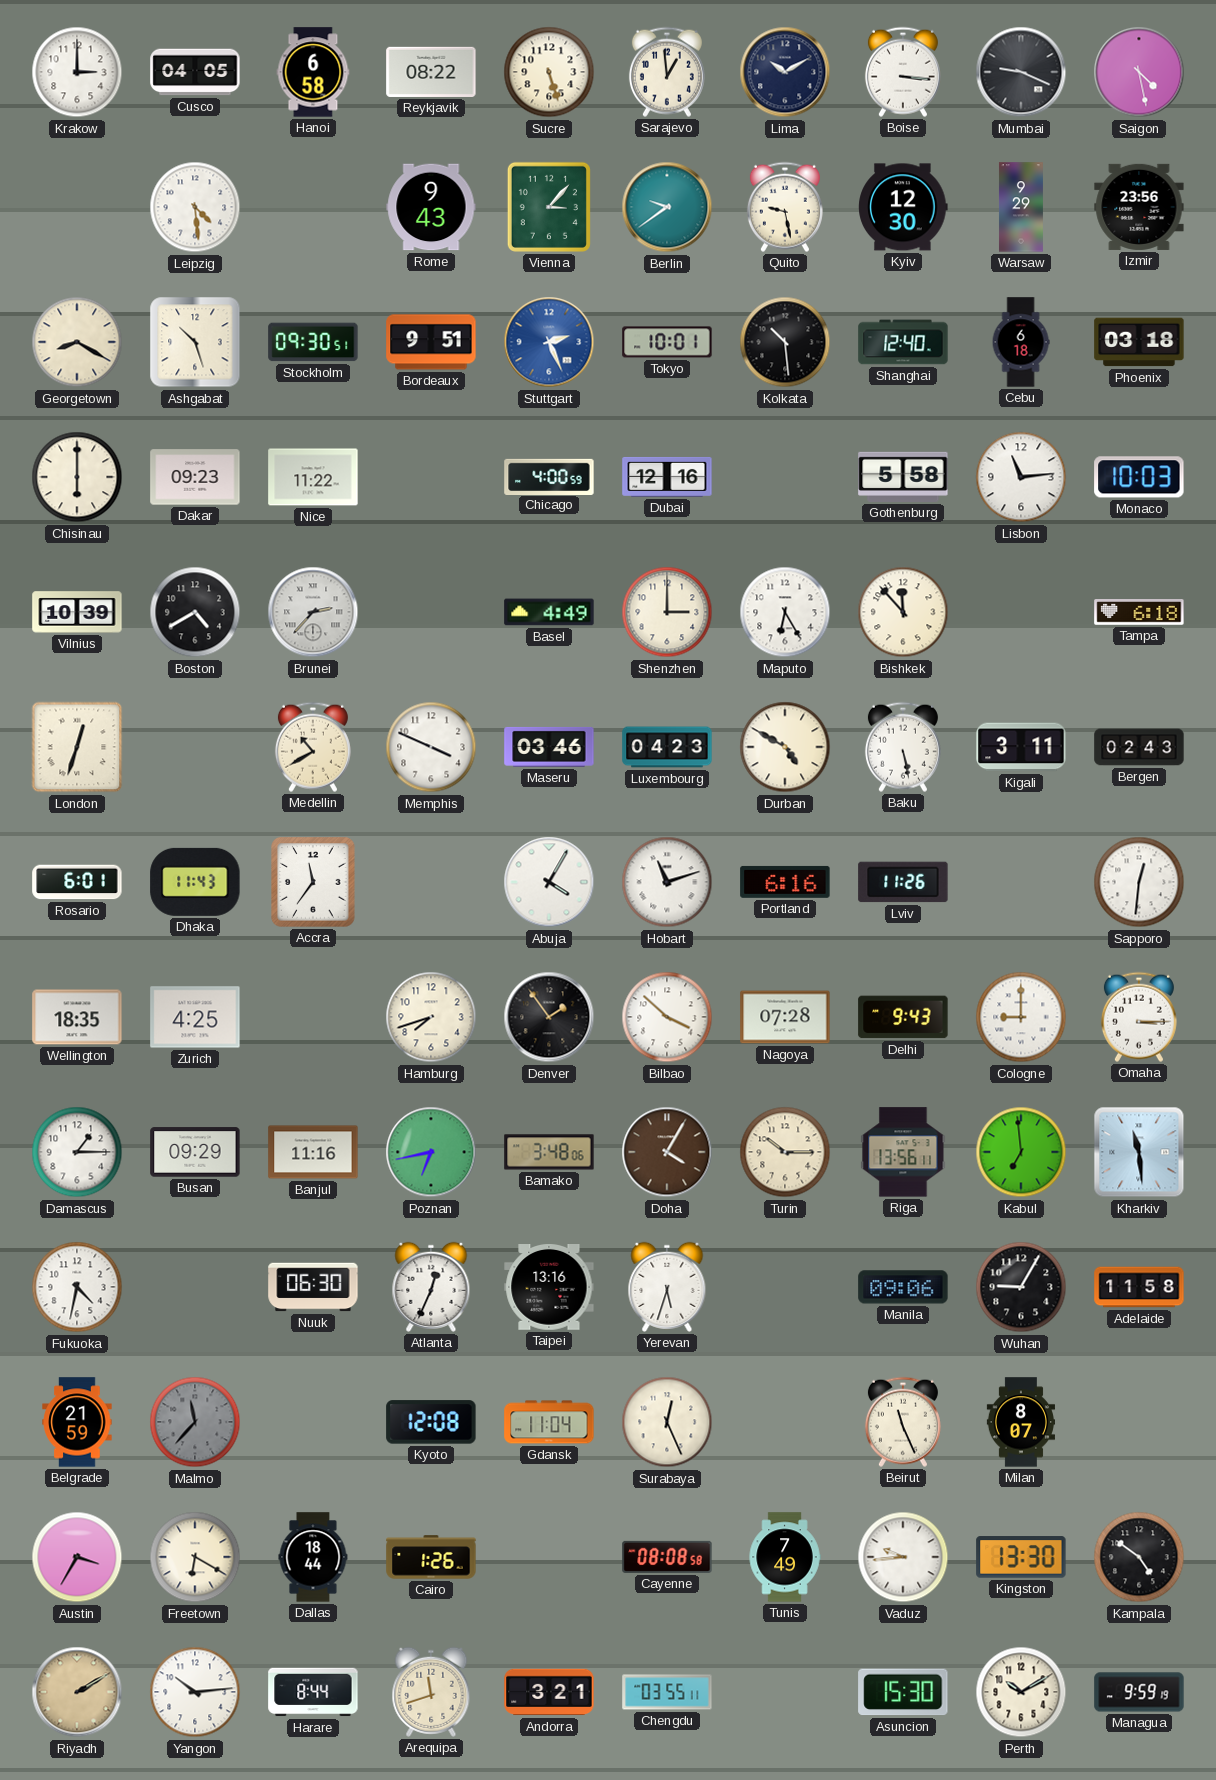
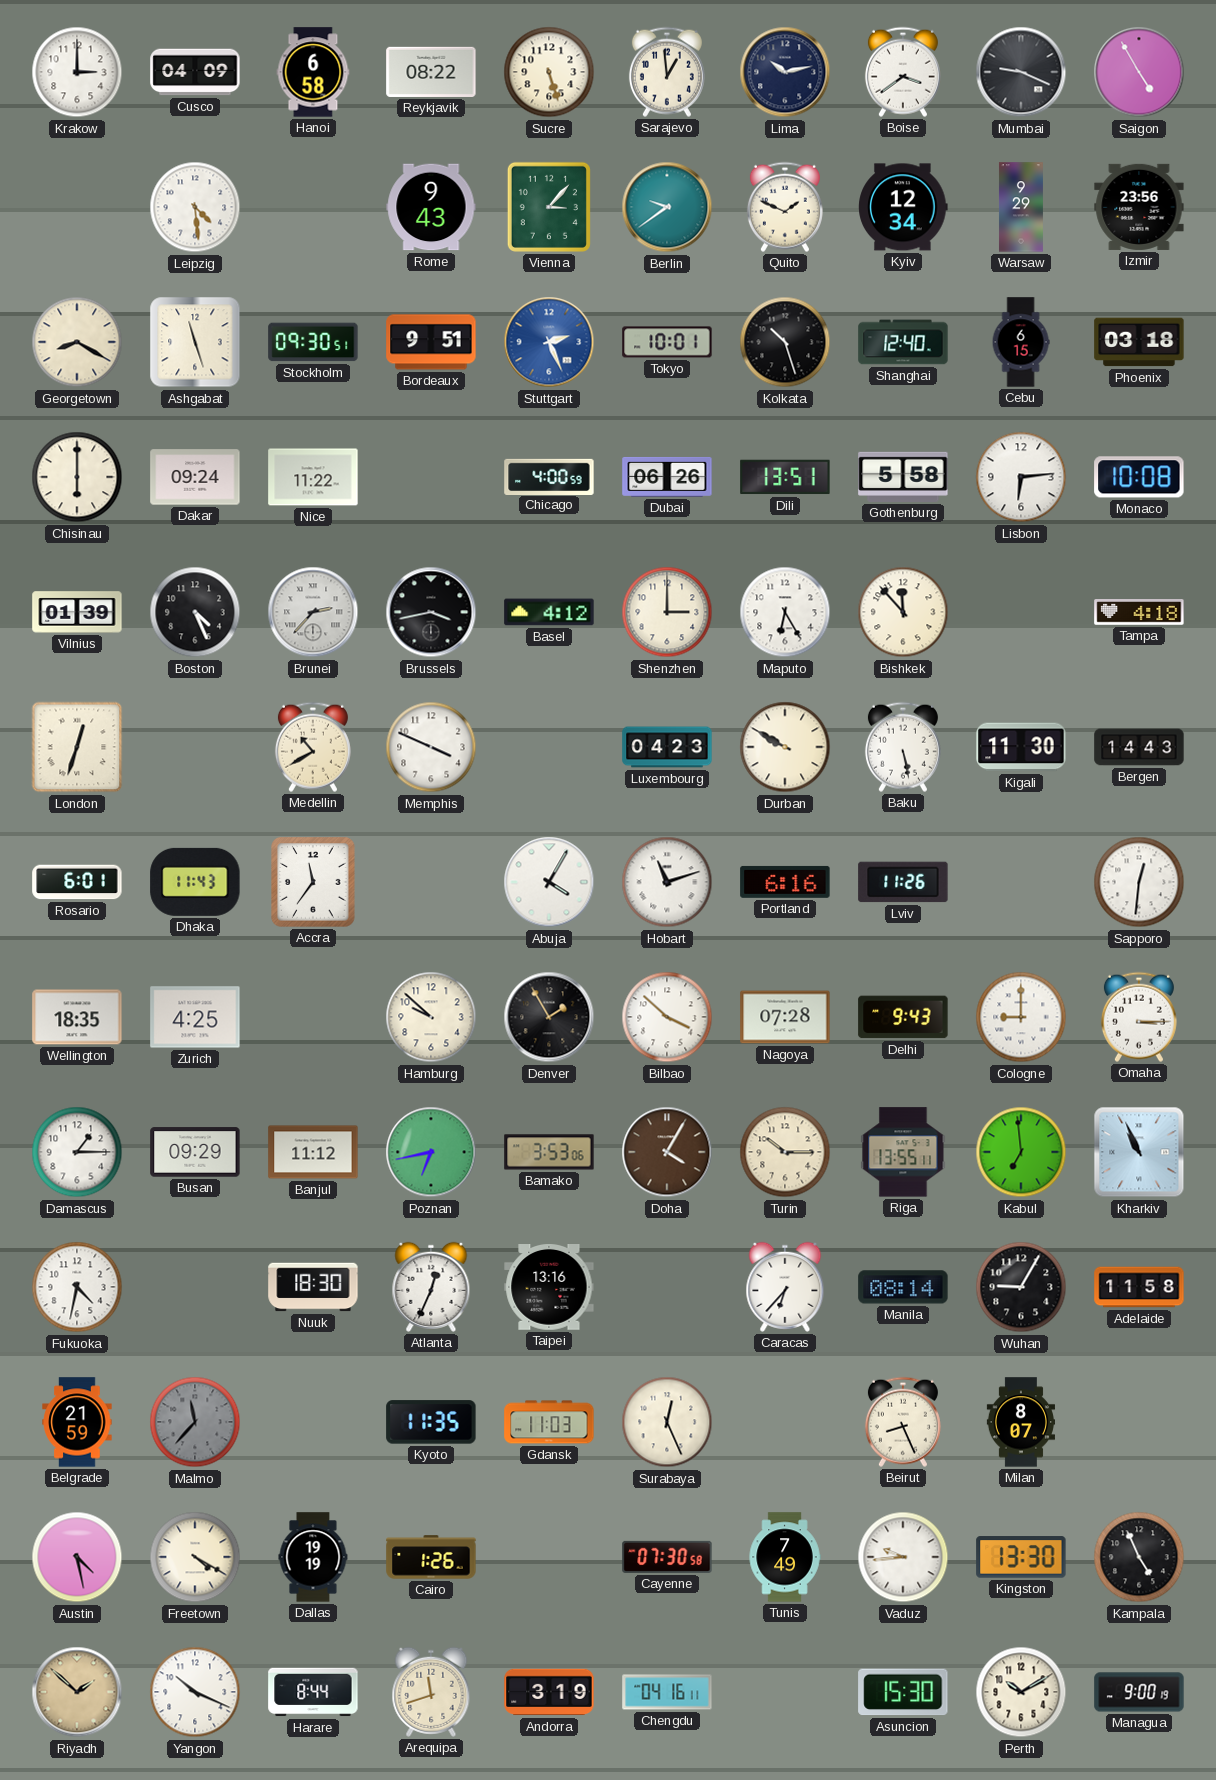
Cusco: 04:05 -> 04:09 (195, 72)
Lima: 10:10 -> 10:13 (785, 72)
Boise: 3:16 -> 3:39 (903, 72)
Saigon: 4:28 -> 4:55 (1139, 72)
Quito: 9:28 -> 1:49 (785, 207)
Kyiv: 12:30 -> 12:34 (903, 207)
Ashgabat: 10:27 -> 11:27 (195, 342)
Kolkata: 10:29 -> 10:27 (785, 342)
Cebu: 6:18 -> 6:15 (1021, 342)
Dakar: 09:23 -> 09:24 (195, 477)
Dubai: 12:16 -> 06:26 (667, 477)
Dili: none -> 13:51 (785, 477)
Lisbon: 11:14 -> 6:14 (1021, 477)
Monaco: 10:03 -> 10:08 (1139, 477)
Vilnius: 10:39 -> 01:39 (77, 612)
Boston: 4:40 -> 4:26 (195, 612)
Brussels: none -> 3:43 (431, 612)
Basel: 4:49 -> 4:12 (549, 612)
Tampa: 6:18 -> 4:18 (1139, 612)
Maseru: 03:46 -> none (549, 747)
Durban: 4:50 -> 9:50 (785, 747)
Kigali: 3:11 -> 11:30 (1021, 747)
Bergen: 02:43 -> 14:43 (1139, 747)
Hamburg: 7:42 -> 9:52 (431, 1017)
Denver: 1:54 -> 1:55 (549, 1017)
Banjul: 11:16 -> 11:12 (313, 1152)
Bamako: 3:48 -> 3:53 (549, 1152)
Riga: 13:56 -> 13:55 (903, 1152)
Kharkiv: 11:29 -> 10:56 (1139, 1152)
Nuuk: 06:30 -> 18:30 (313, 1287)
Yerevan: 5:33 -> none (667, 1287)
Caracas: none -> 6:37 (785, 1287)
Manila: 09:06 -> 08:14 (903, 1287)
Kyoto: 12:08 -> 11:35 (431, 1422)
Gdansk: 11:04 -> 11:03 (549, 1422)
Beirut: 11:26 -> 8:26 (903, 1422)
Austin: 3:35 -> 4:28 (77, 1557)
Freetown: 6:20 -> 4:20 (195, 1557)
Dallas: 18:44 -> 19:19 (313, 1557)
Cayenne: 08:08 -> 07:30 (667, 1557)
Kampala: 4:51 -> 4:56 (1139, 1557)
Riyadh: 2:10 -> 1:52 (77, 1692)
Yangon: 10:14 -> 10:19 (195, 1692)
Andorra: 3:21 -> 3:19 (549, 1692)
Chengdu: 03:55 -> 04:16 (667, 1692)
Managua: 9:59 -> 9:00 (1139, 1692)
